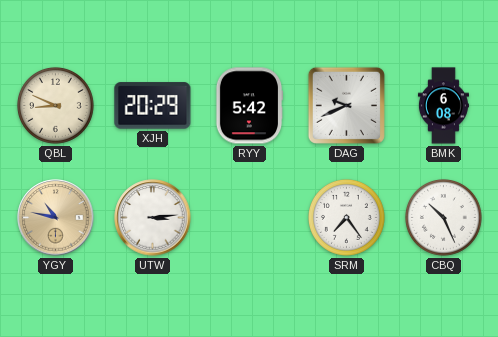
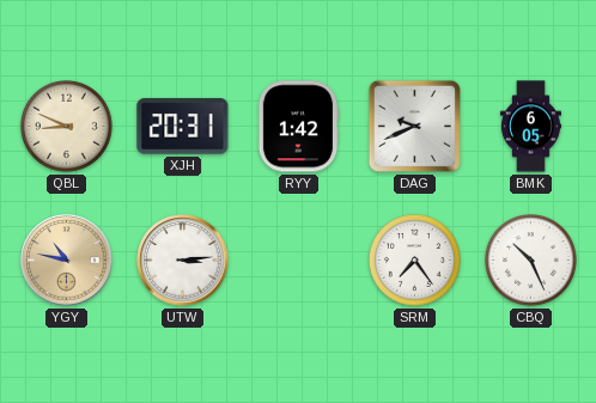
XJH: 20:29 -> 20:31 (183, 127)
RYY: 5:42 -> 1:42 (298, 127)
BMK: 6:08 -> 6:05 (530, 127)
